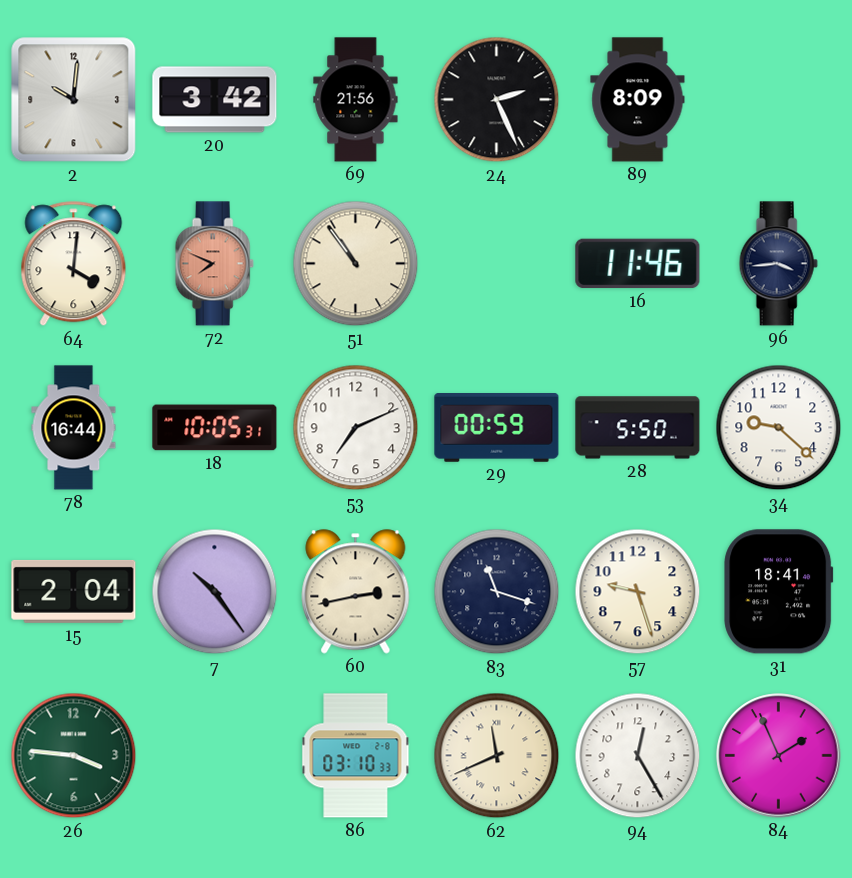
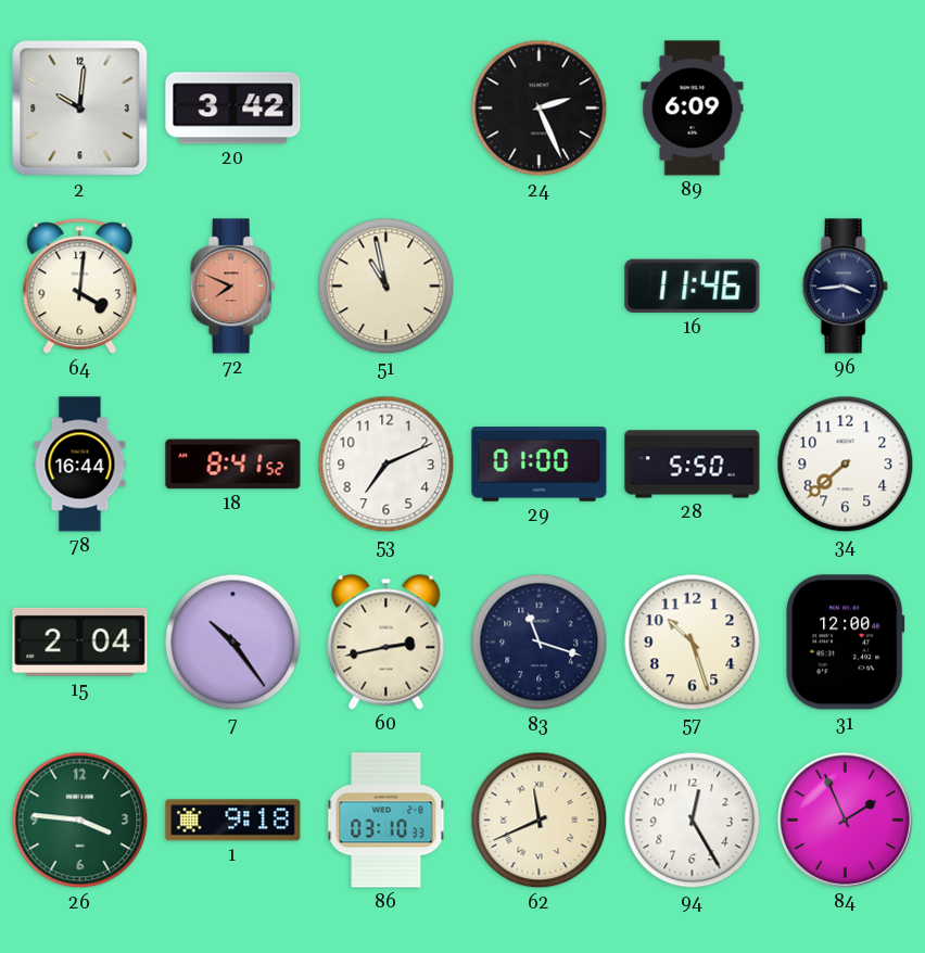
69: 21:56 -> none (356, 100)
89: 8:09 -> 6:09 (693, 109)
51: 10:54 -> 10:58 (387, 287)
18: 10:05 -> 8:41 (233, 465)
29: 00:59 -> 01:00 (540, 465)
34: 9:22 -> 7:38 (846, 465)
57: 9:27 -> 10:27 (693, 643)
31: 18:41 -> 12:00 (846, 643)
1: none -> 9:18 (233, 821)
